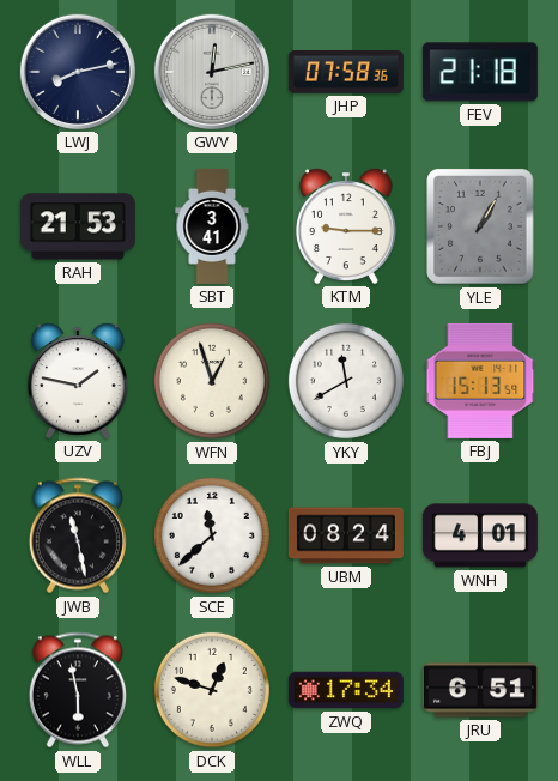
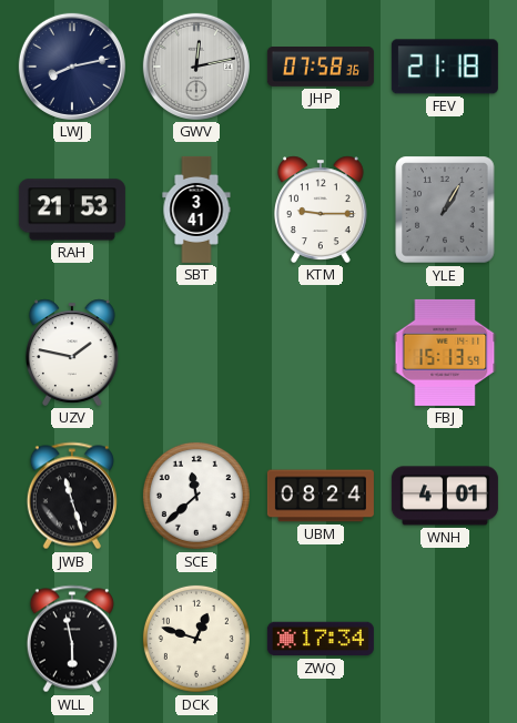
WFN: 12:57 -> none (212, 381)
YKY: 11:40 -> none (346, 381)
JWB: 11:28 -> 11:27 (72, 496)
JRU: 6:51 -> none (480, 690)
